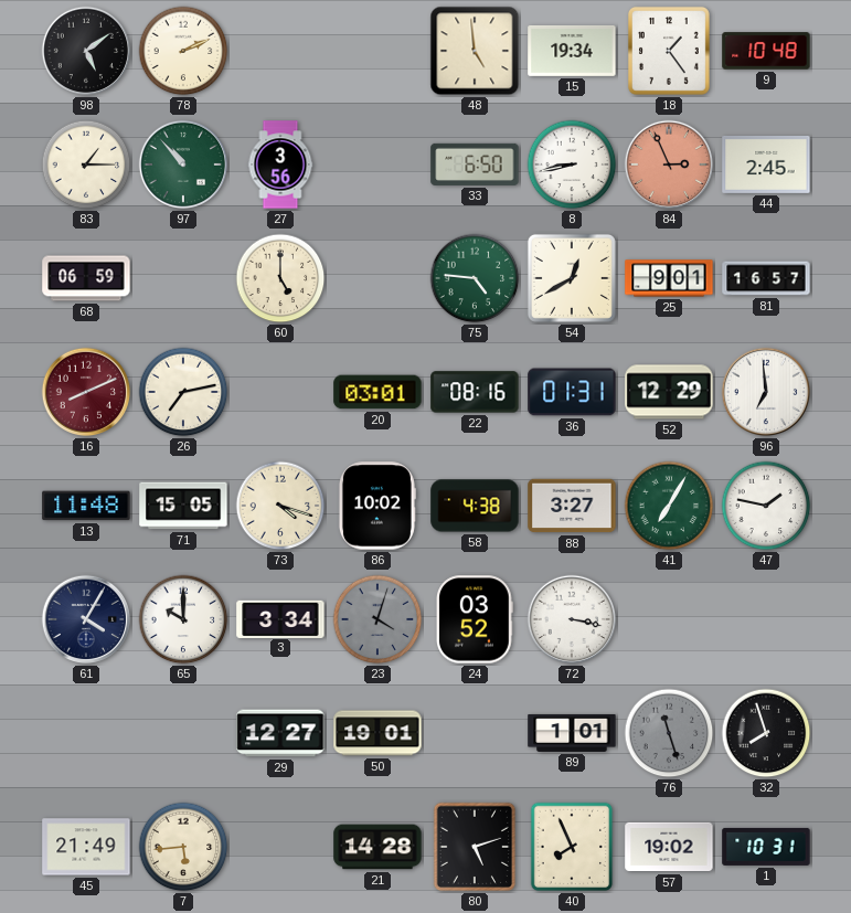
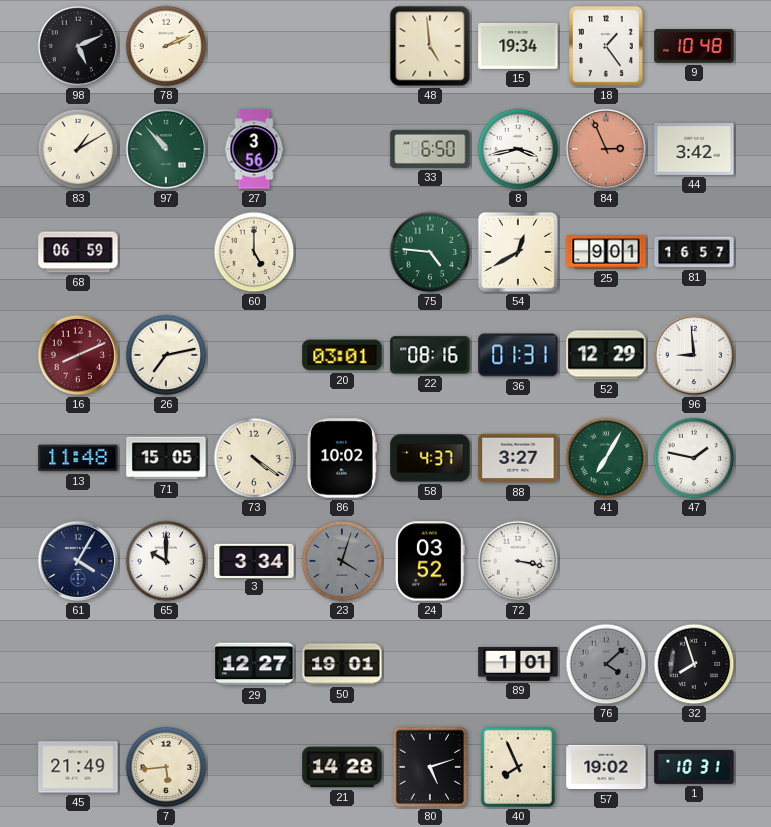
98: 5:09 -> 5:11 (78, 46)
83: 1:15 -> 1:10 (78, 149)
8: 8:43 -> 3:43 (518, 149)
44: 2:45 -> 3:42 (694, 149)
96: 6:59 -> 8:59 (694, 355)
73: 4:18 -> 4:21 (254, 458)
58: 4:38 -> 4:37 (430, 458)
76: 11:27 -> 4:08 (606, 664)
